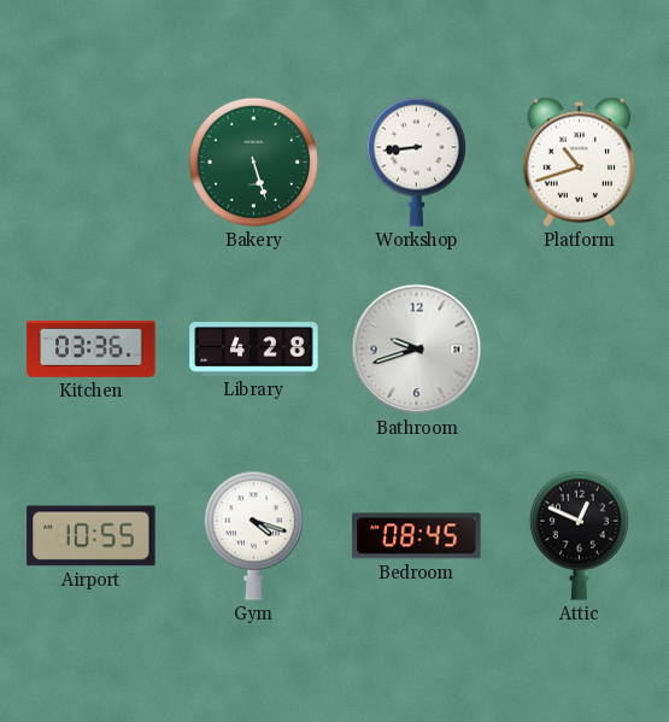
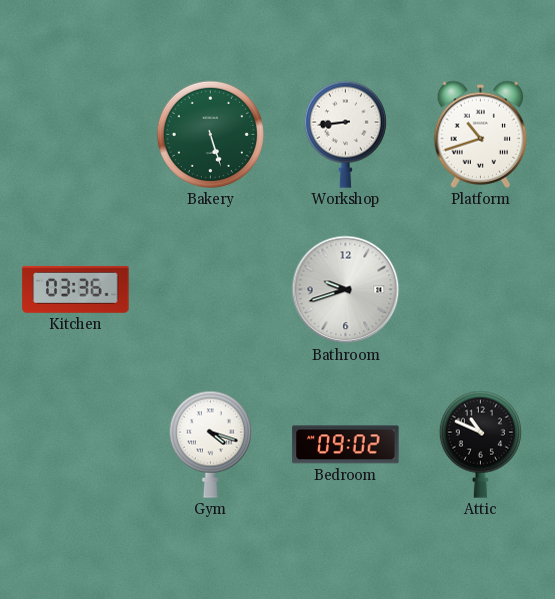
Library: 4:28 -> none (254, 350)
Airport: 10:55 -> none (92, 536)
Bedroom: 08:45 -> 09:02 (346, 445)
Attic: 12:49 -> 10:49 (480, 444)
